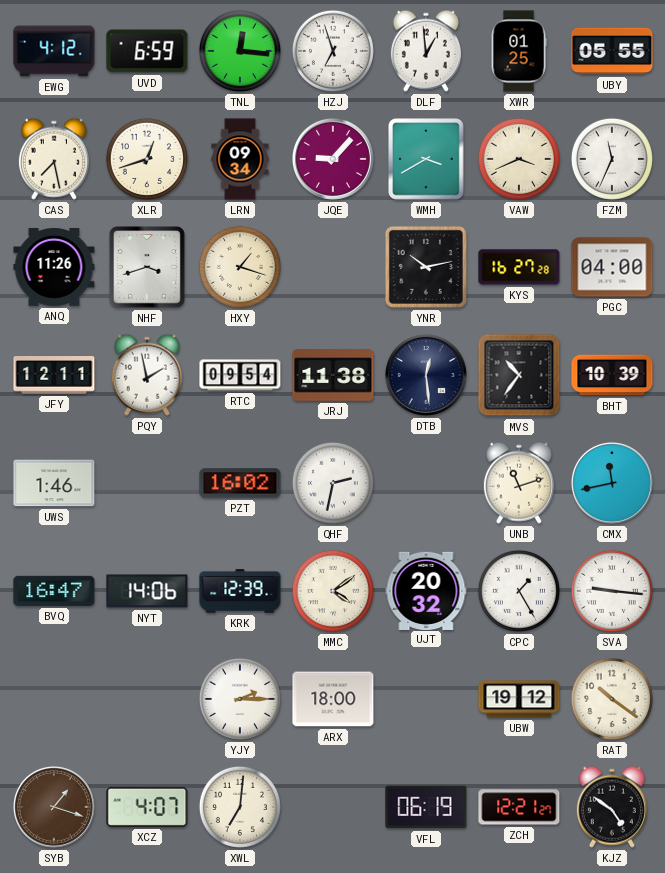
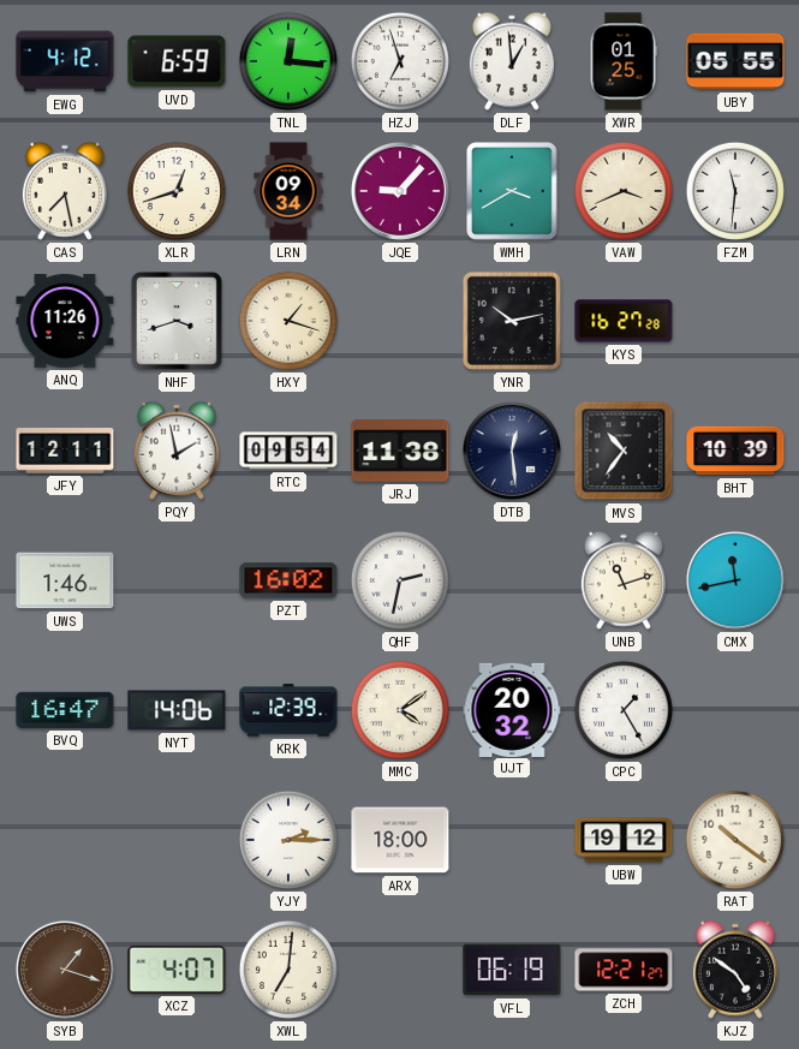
FZM: 11:34 -> 11:31 (735, 191)
PGC: 04:00 -> none (612, 267)
SVA: 9:16 -> none (612, 591)
